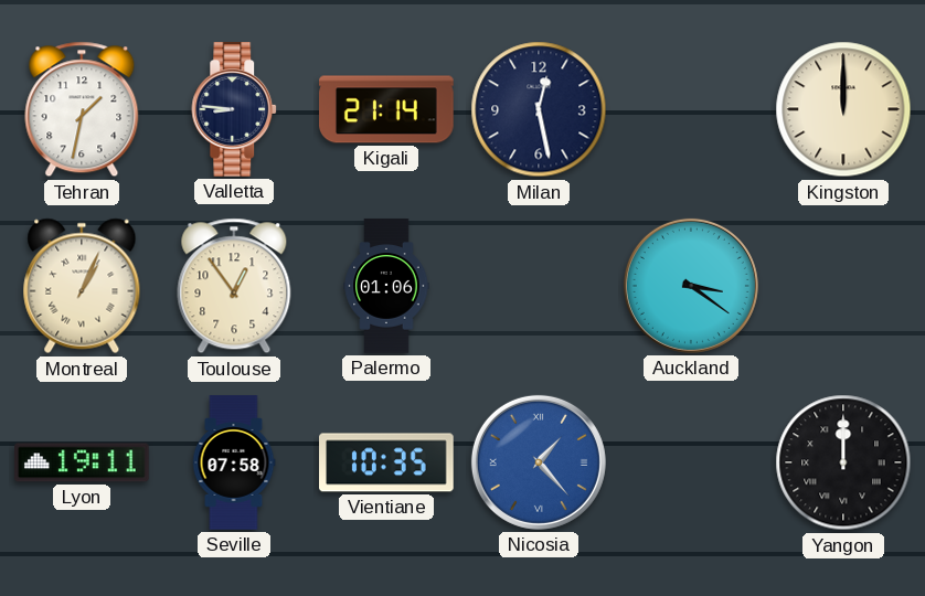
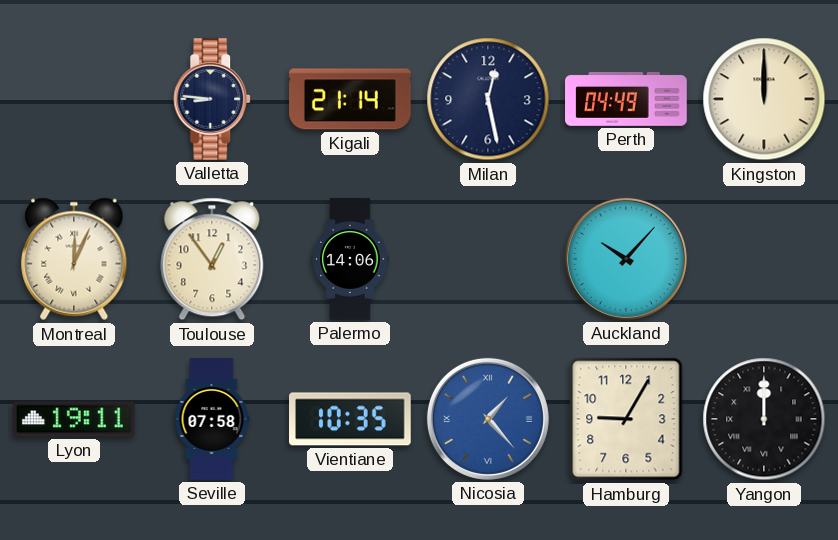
Tehran: 1:32 -> none (82, 109)
Perth: none -> 04:49 (626, 99)
Montreal: 1:04 -> 12:04 (74, 259)
Palermo: 01:06 -> 14:06 (350, 259)
Auckland: 3:21 -> 10:07 (626, 259)
Hamburg: none -> 9:05 (626, 419)
